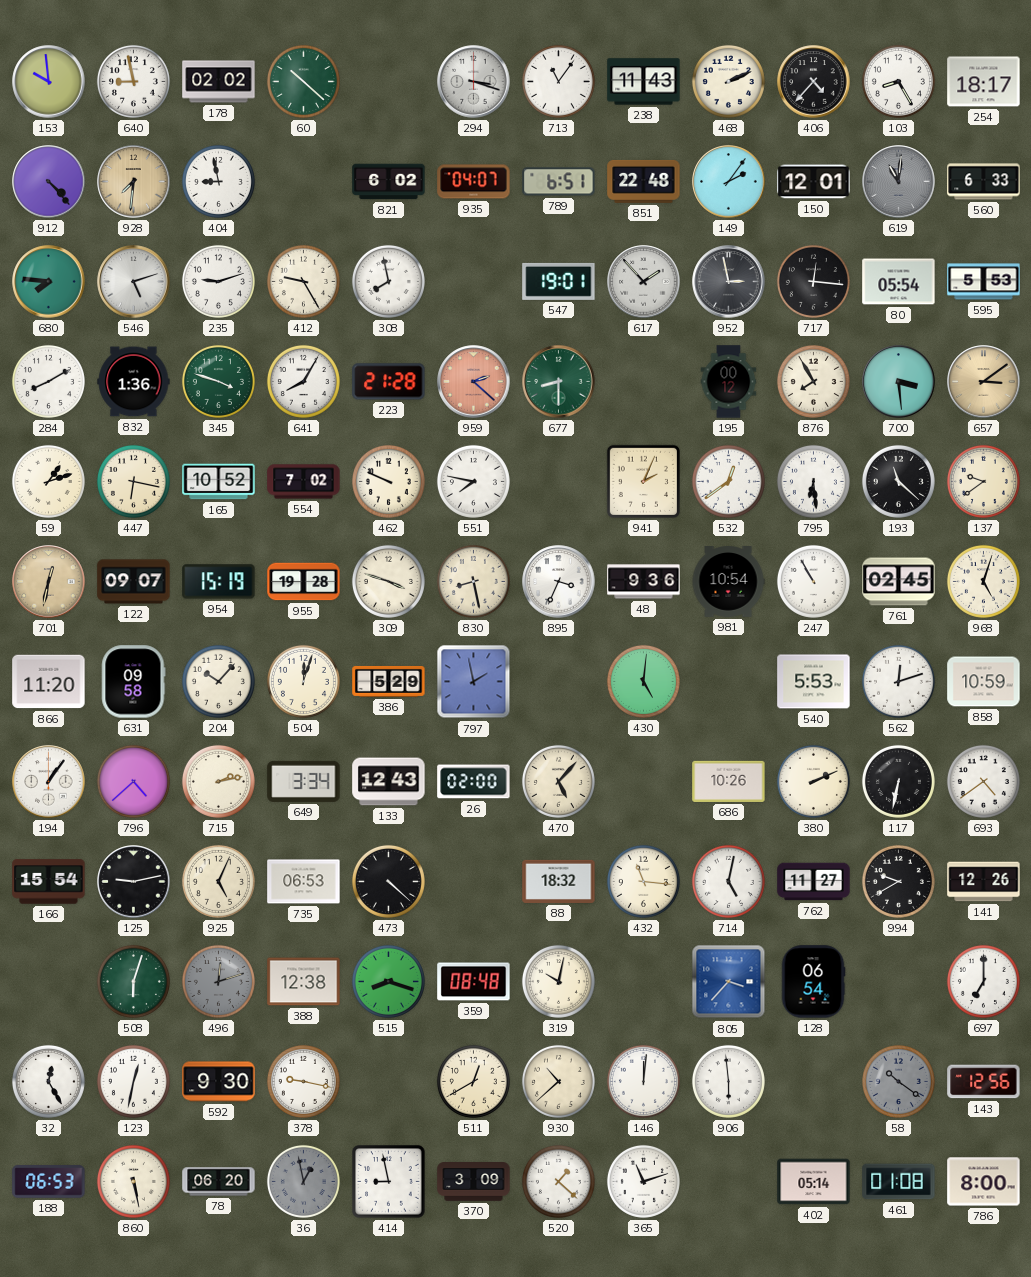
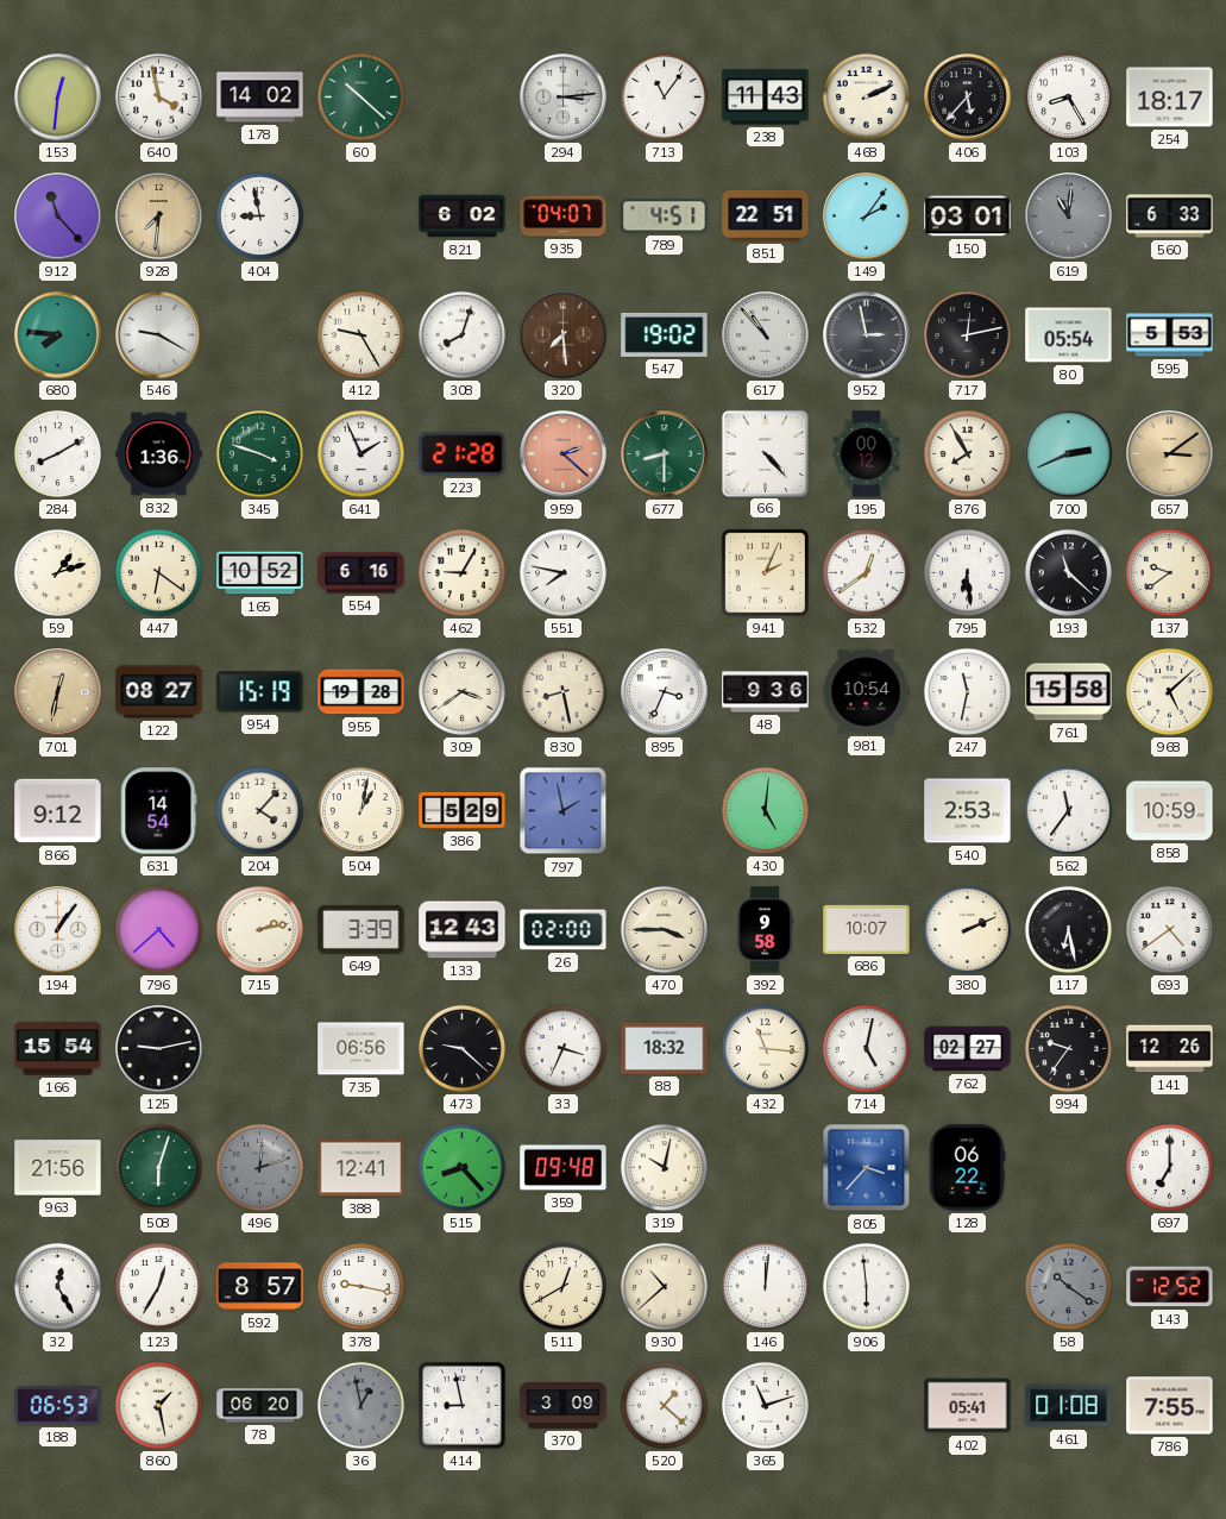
153: 9:59 -> 12:31 (58, 98)
640: 8:58 -> 3:58 (158, 96)
178: 02:02 -> 14:02 (260, 98)
294: 3:18 -> 3:14 (564, 98)
406: 4:37 -> 5:37 (968, 98)
912: 4:23 -> 11:23 (58, 216)
789: 6:51 -> 4:51 (665, 216)
851: 22:48 -> 22:51 (766, 215)
150: 12:01 -> 03:01 (968, 216)
546: 5:12 -> 9:20 (159, 335)
235: 9:12 -> none (218, 281)
308: 7:58 -> 8:03 (461, 334)
320: none -> 7:29 (564, 335)
547: 19:01 -> 19:02 (665, 334)
617: 1:53 -> 10:53 (766, 335)
717: 12:16 -> 12:13 (967, 334)
641: 8:05 -> 1:56 (360, 453)
66: none -> 4:23 (765, 453)
700: 3:29 -> 2:41 (1069, 454)
447: 6:17 -> 6:21 (158, 572)
554: 7:02 -> 6:16 (361, 573)
462: 9:49 -> 9:05 (461, 572)
122: 09:07 -> 08:27 (159, 692)
309: 3:48 -> 3:39 (461, 691)
247: 10:55 -> 11:32 (967, 691)
761: 02:45 -> 15:58 (1069, 692)
968: 5:03 -> 5:08 (1169, 691)
866: 11:20 -> 9:12 (58, 811)
631: 09:58 -> 14:54 (158, 811)
204: 10:07 -> 4:07 (259, 810)
504: 12:03 -> 1:02 (360, 810)
540: 5:53 -> 2:53 (968, 811)
562: 12:12 -> 11:36 (1068, 810)
649: 3:34 -> 3:39 (361, 929)
470: 5:07 -> 3:45 (664, 929)
392: none -> 9:58 (765, 930)
686: 10:26 -> 10:07 (867, 929)
117: 6:32 -> 6:28 (1068, 929)
925: 5:04 -> none (218, 881)
735: 06:53 -> 06:56 (361, 1049)
473: 4:22 -> 9:22 (461, 1048)
33: none -> 3:34 (562, 1048)
762: 11:27 -> 02:27 (968, 1049)
994: 9:40 -> 9:36 (1068, 1048)
963: none -> 21:56 (58, 1168)
388: 12:38 -> 12:41 (361, 1168)
515: 8:18 -> 8:23 (461, 1167)
359: 08:48 -> 09:48 (564, 1168)
128: 06:54 -> 06:22 (967, 1168)
123: 12:32 -> 12:35 (158, 1286)
592: 9:30 -> 8:57 (260, 1287)
143: 12:56 -> 12:52 (1170, 1287)
860: 5:28 -> 1:28 (158, 1405)
402: 05:14 -> 05:41 (968, 1406)
786: 8:00 -> 7:55 (1170, 1406)
